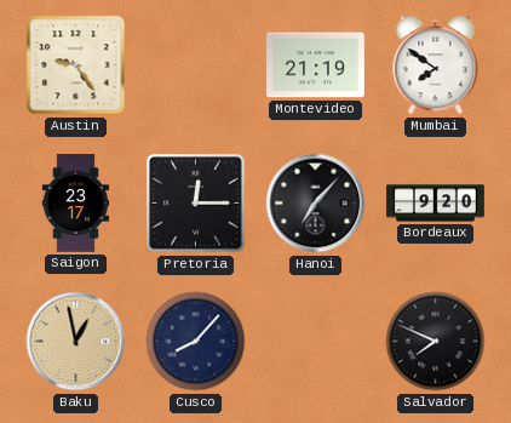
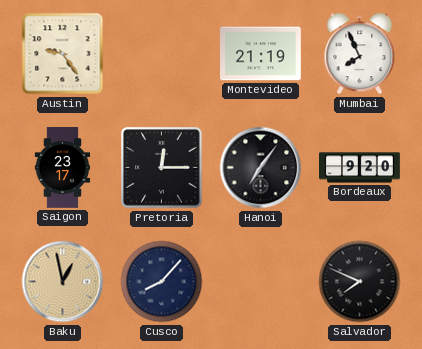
Mumbai: 7:51 -> 7:56 (360, 54)
Hanoi: 7:07 -> 7:06 (261, 168)
